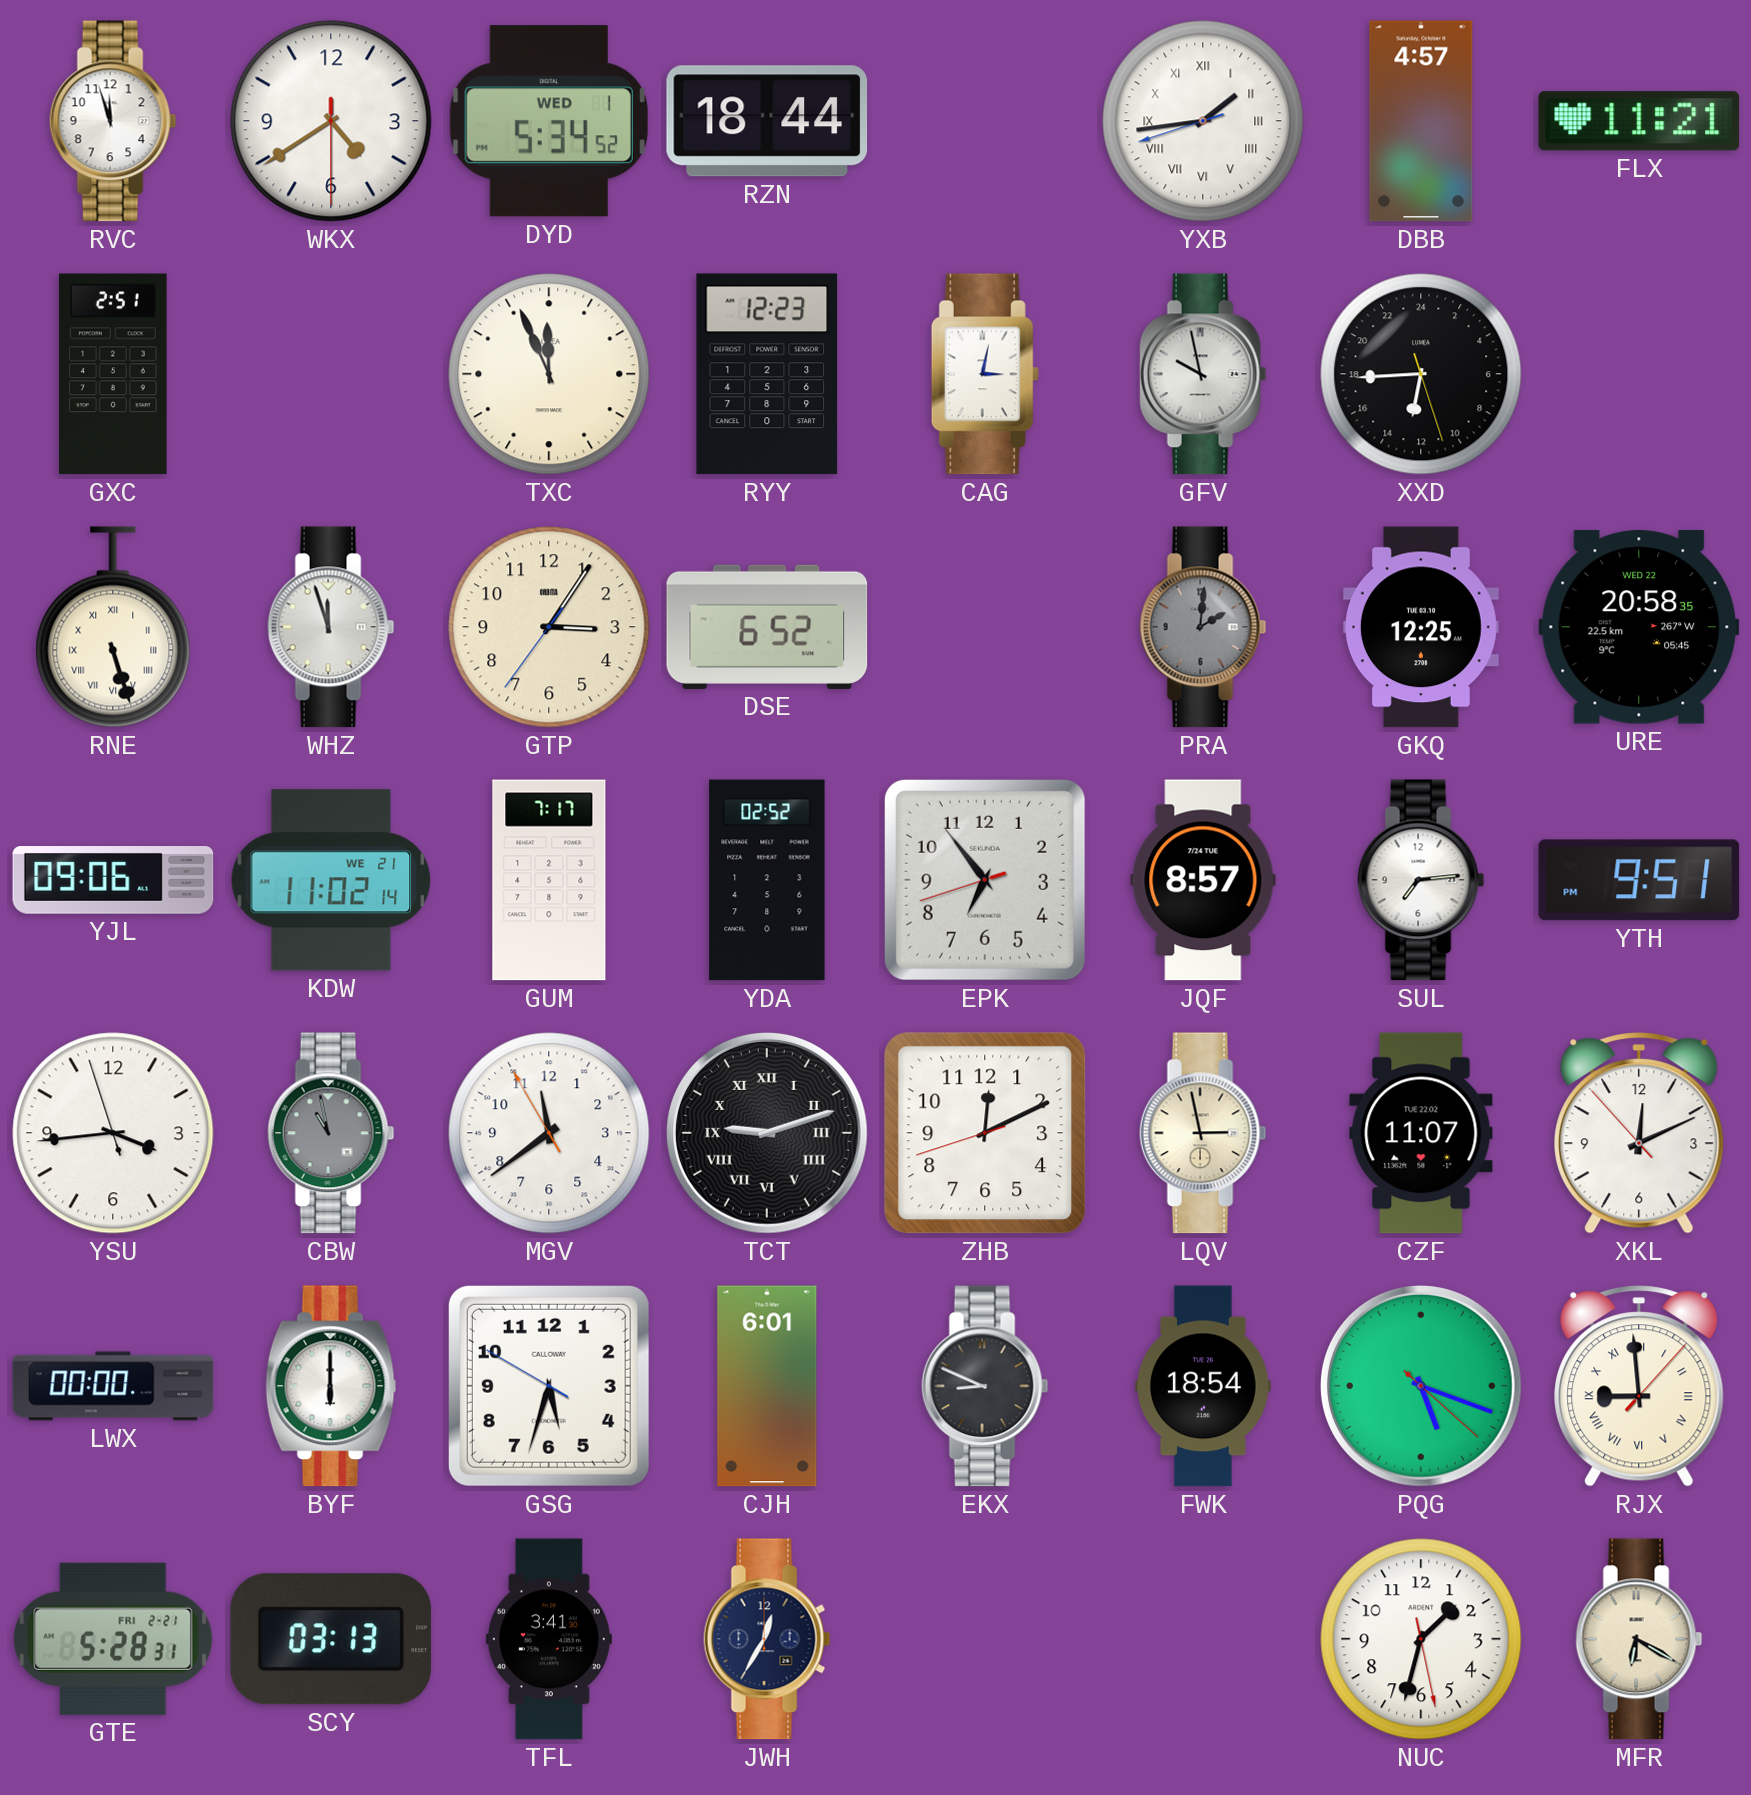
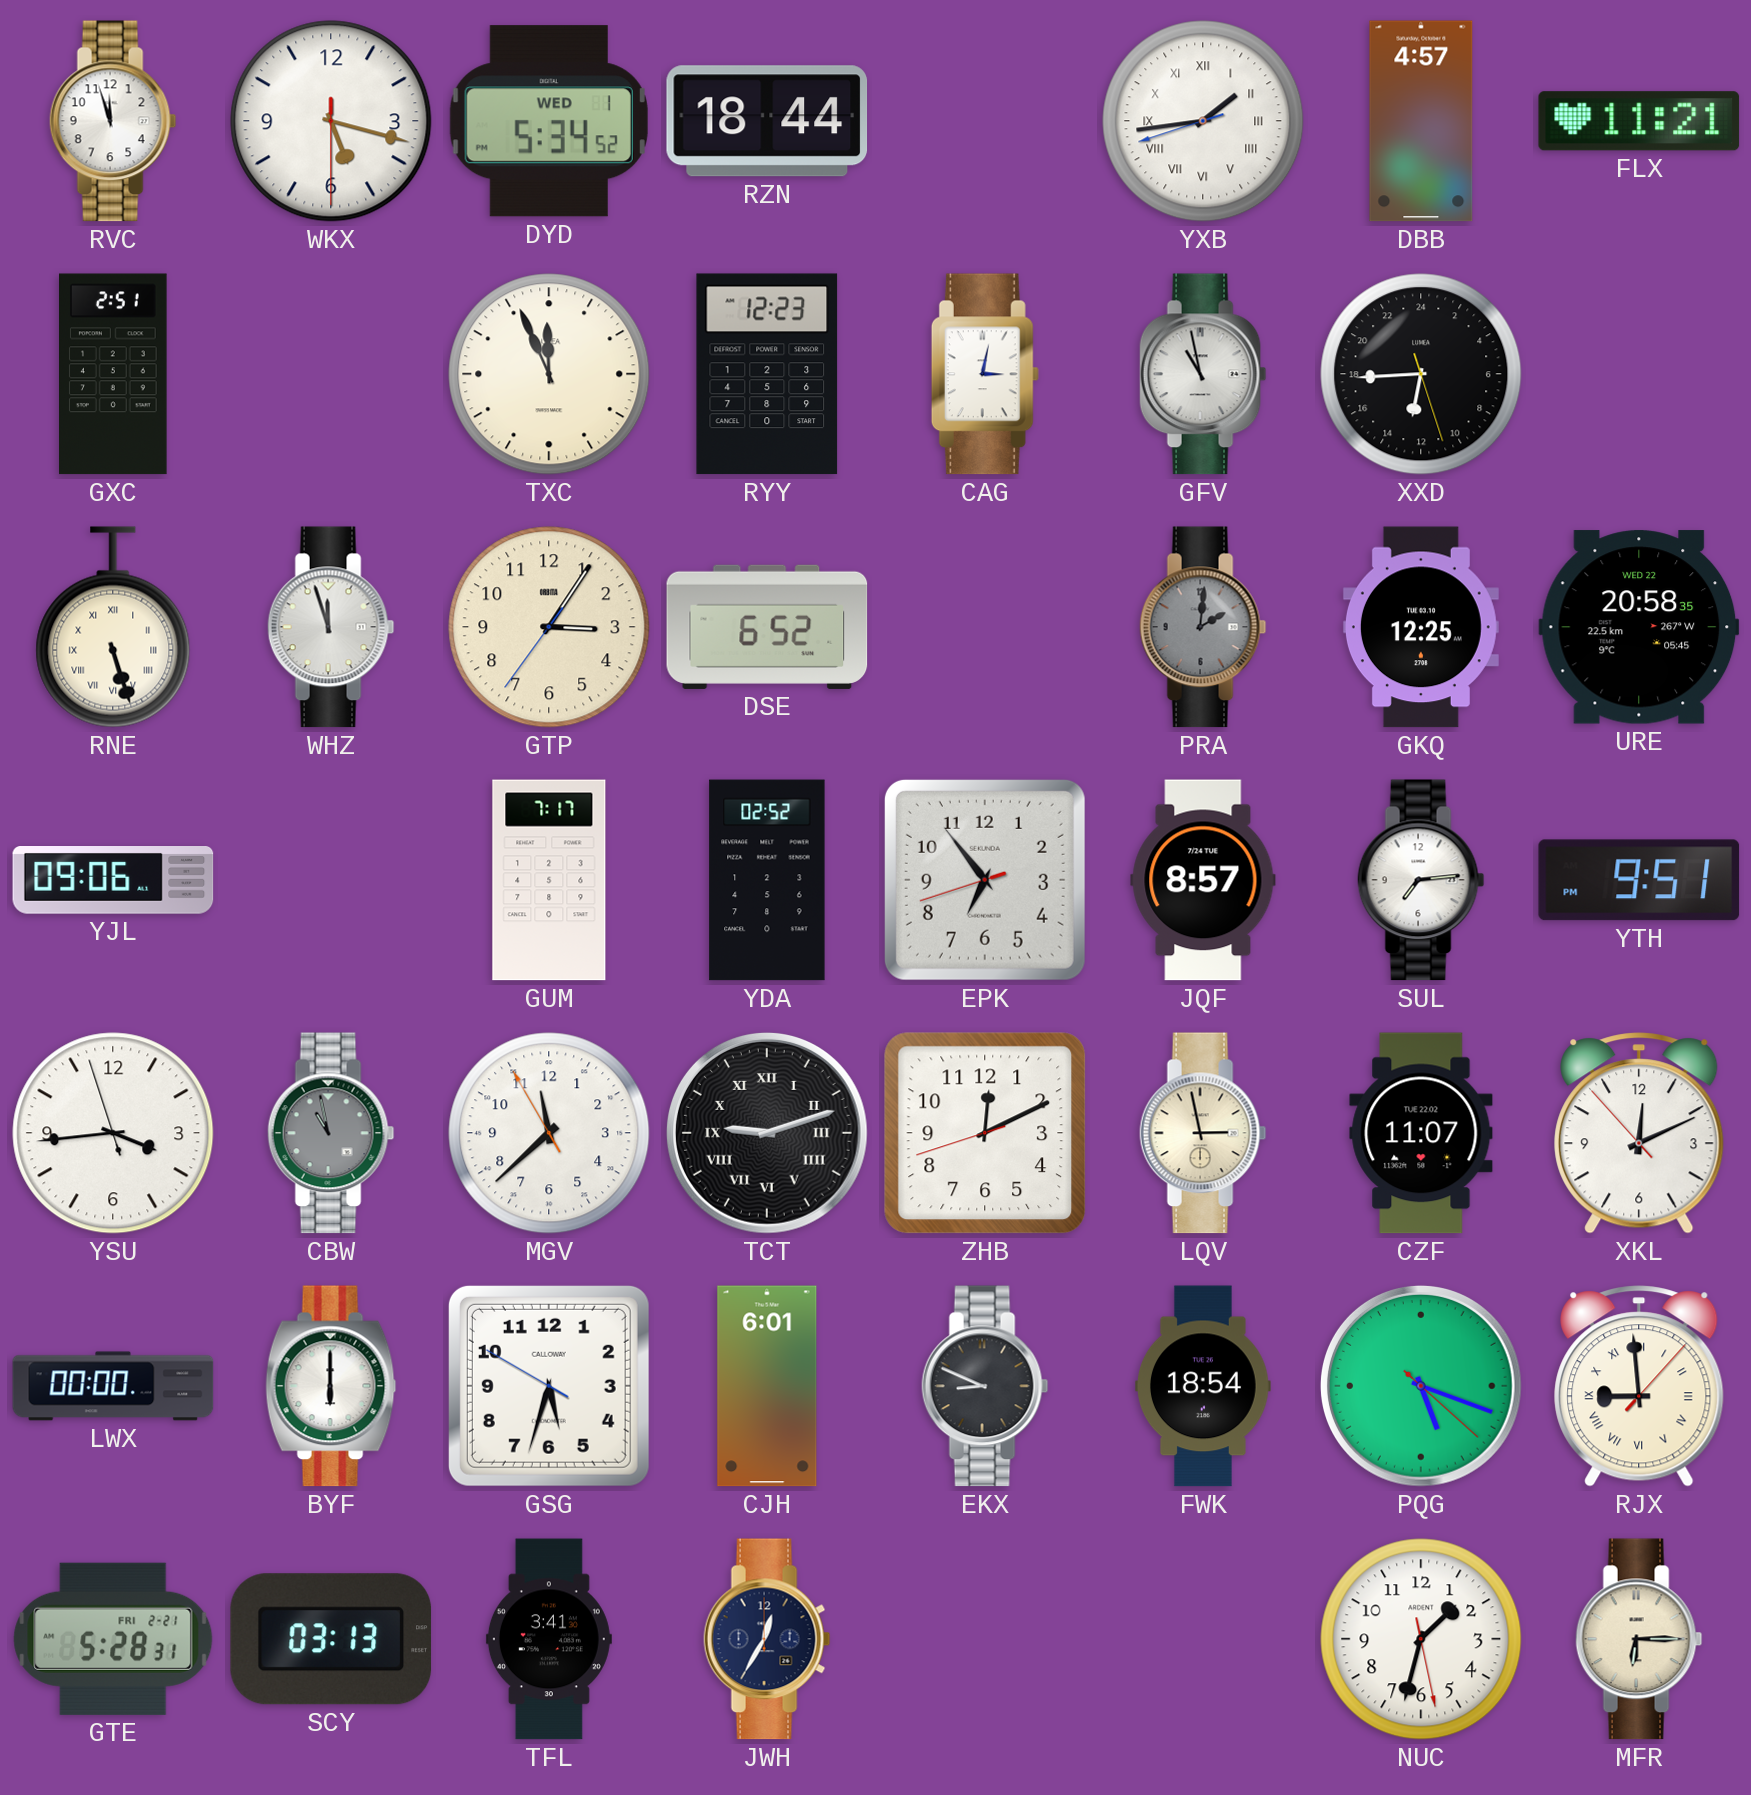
WKX: 4:39 -> 5:17 (331, 121)
GFV: 9:58 -> 10:58 (1203, 374)
KDW: 11:02 -> none (331, 880)
MGV: 11:38 -> 11:37 (549, 1133)
MFR: 6:20 -> 6:15 (1639, 1639)
